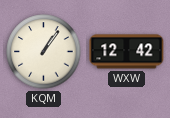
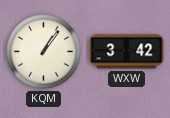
WXW: 12:42 -> 3:42 (127, 52)
